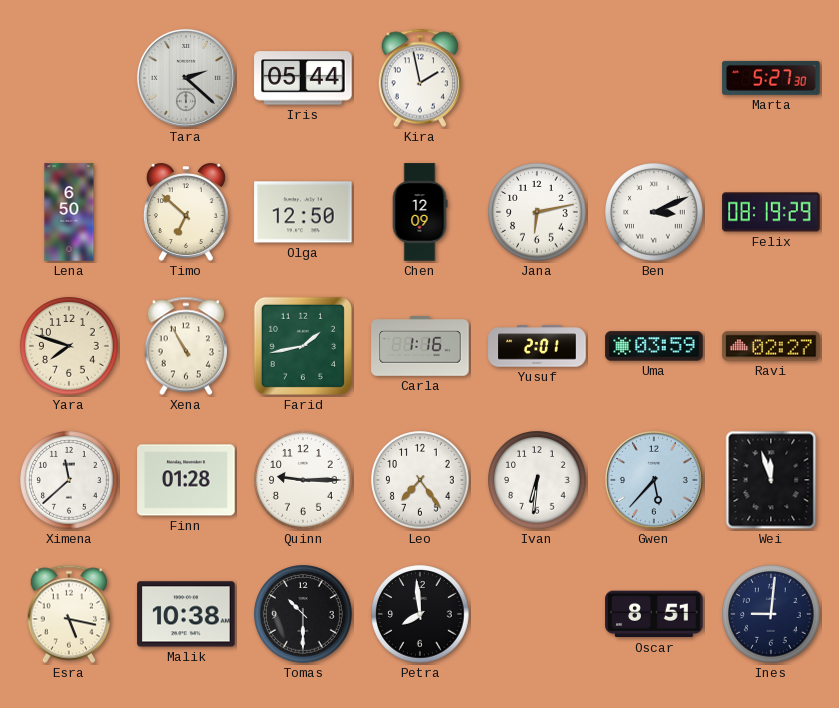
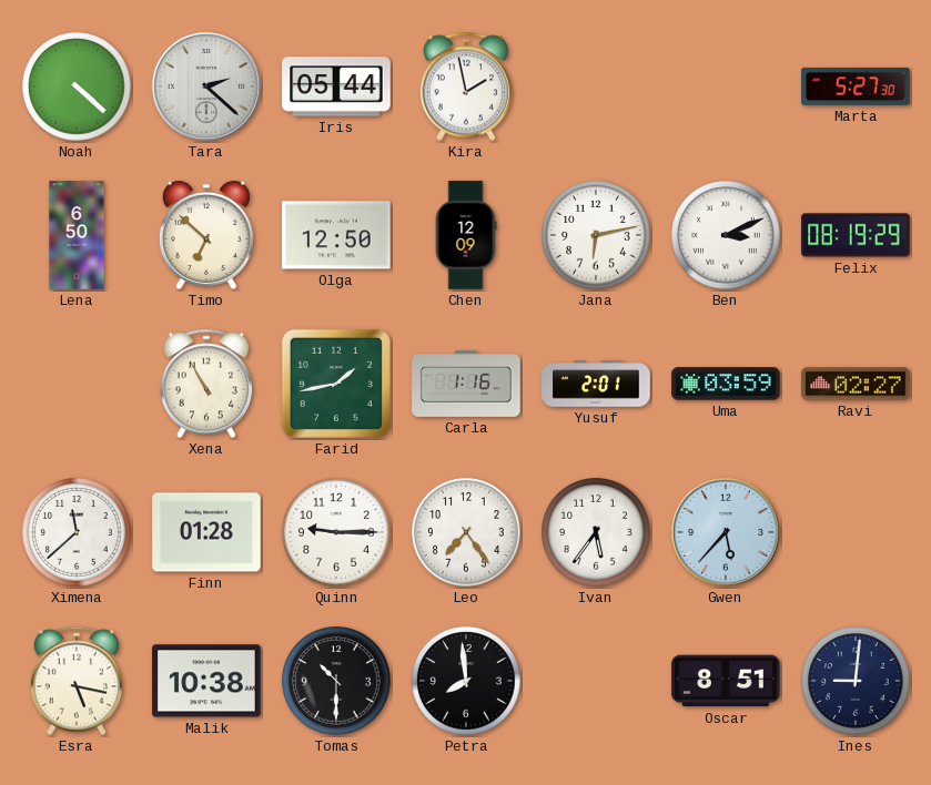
Noah: none -> 4:22 (77, 86)
Yara: 7:48 -> none (69, 346)
Ivan: 6:31 -> 5:36 (596, 532)
Wei: 11:57 -> none (771, 480)
